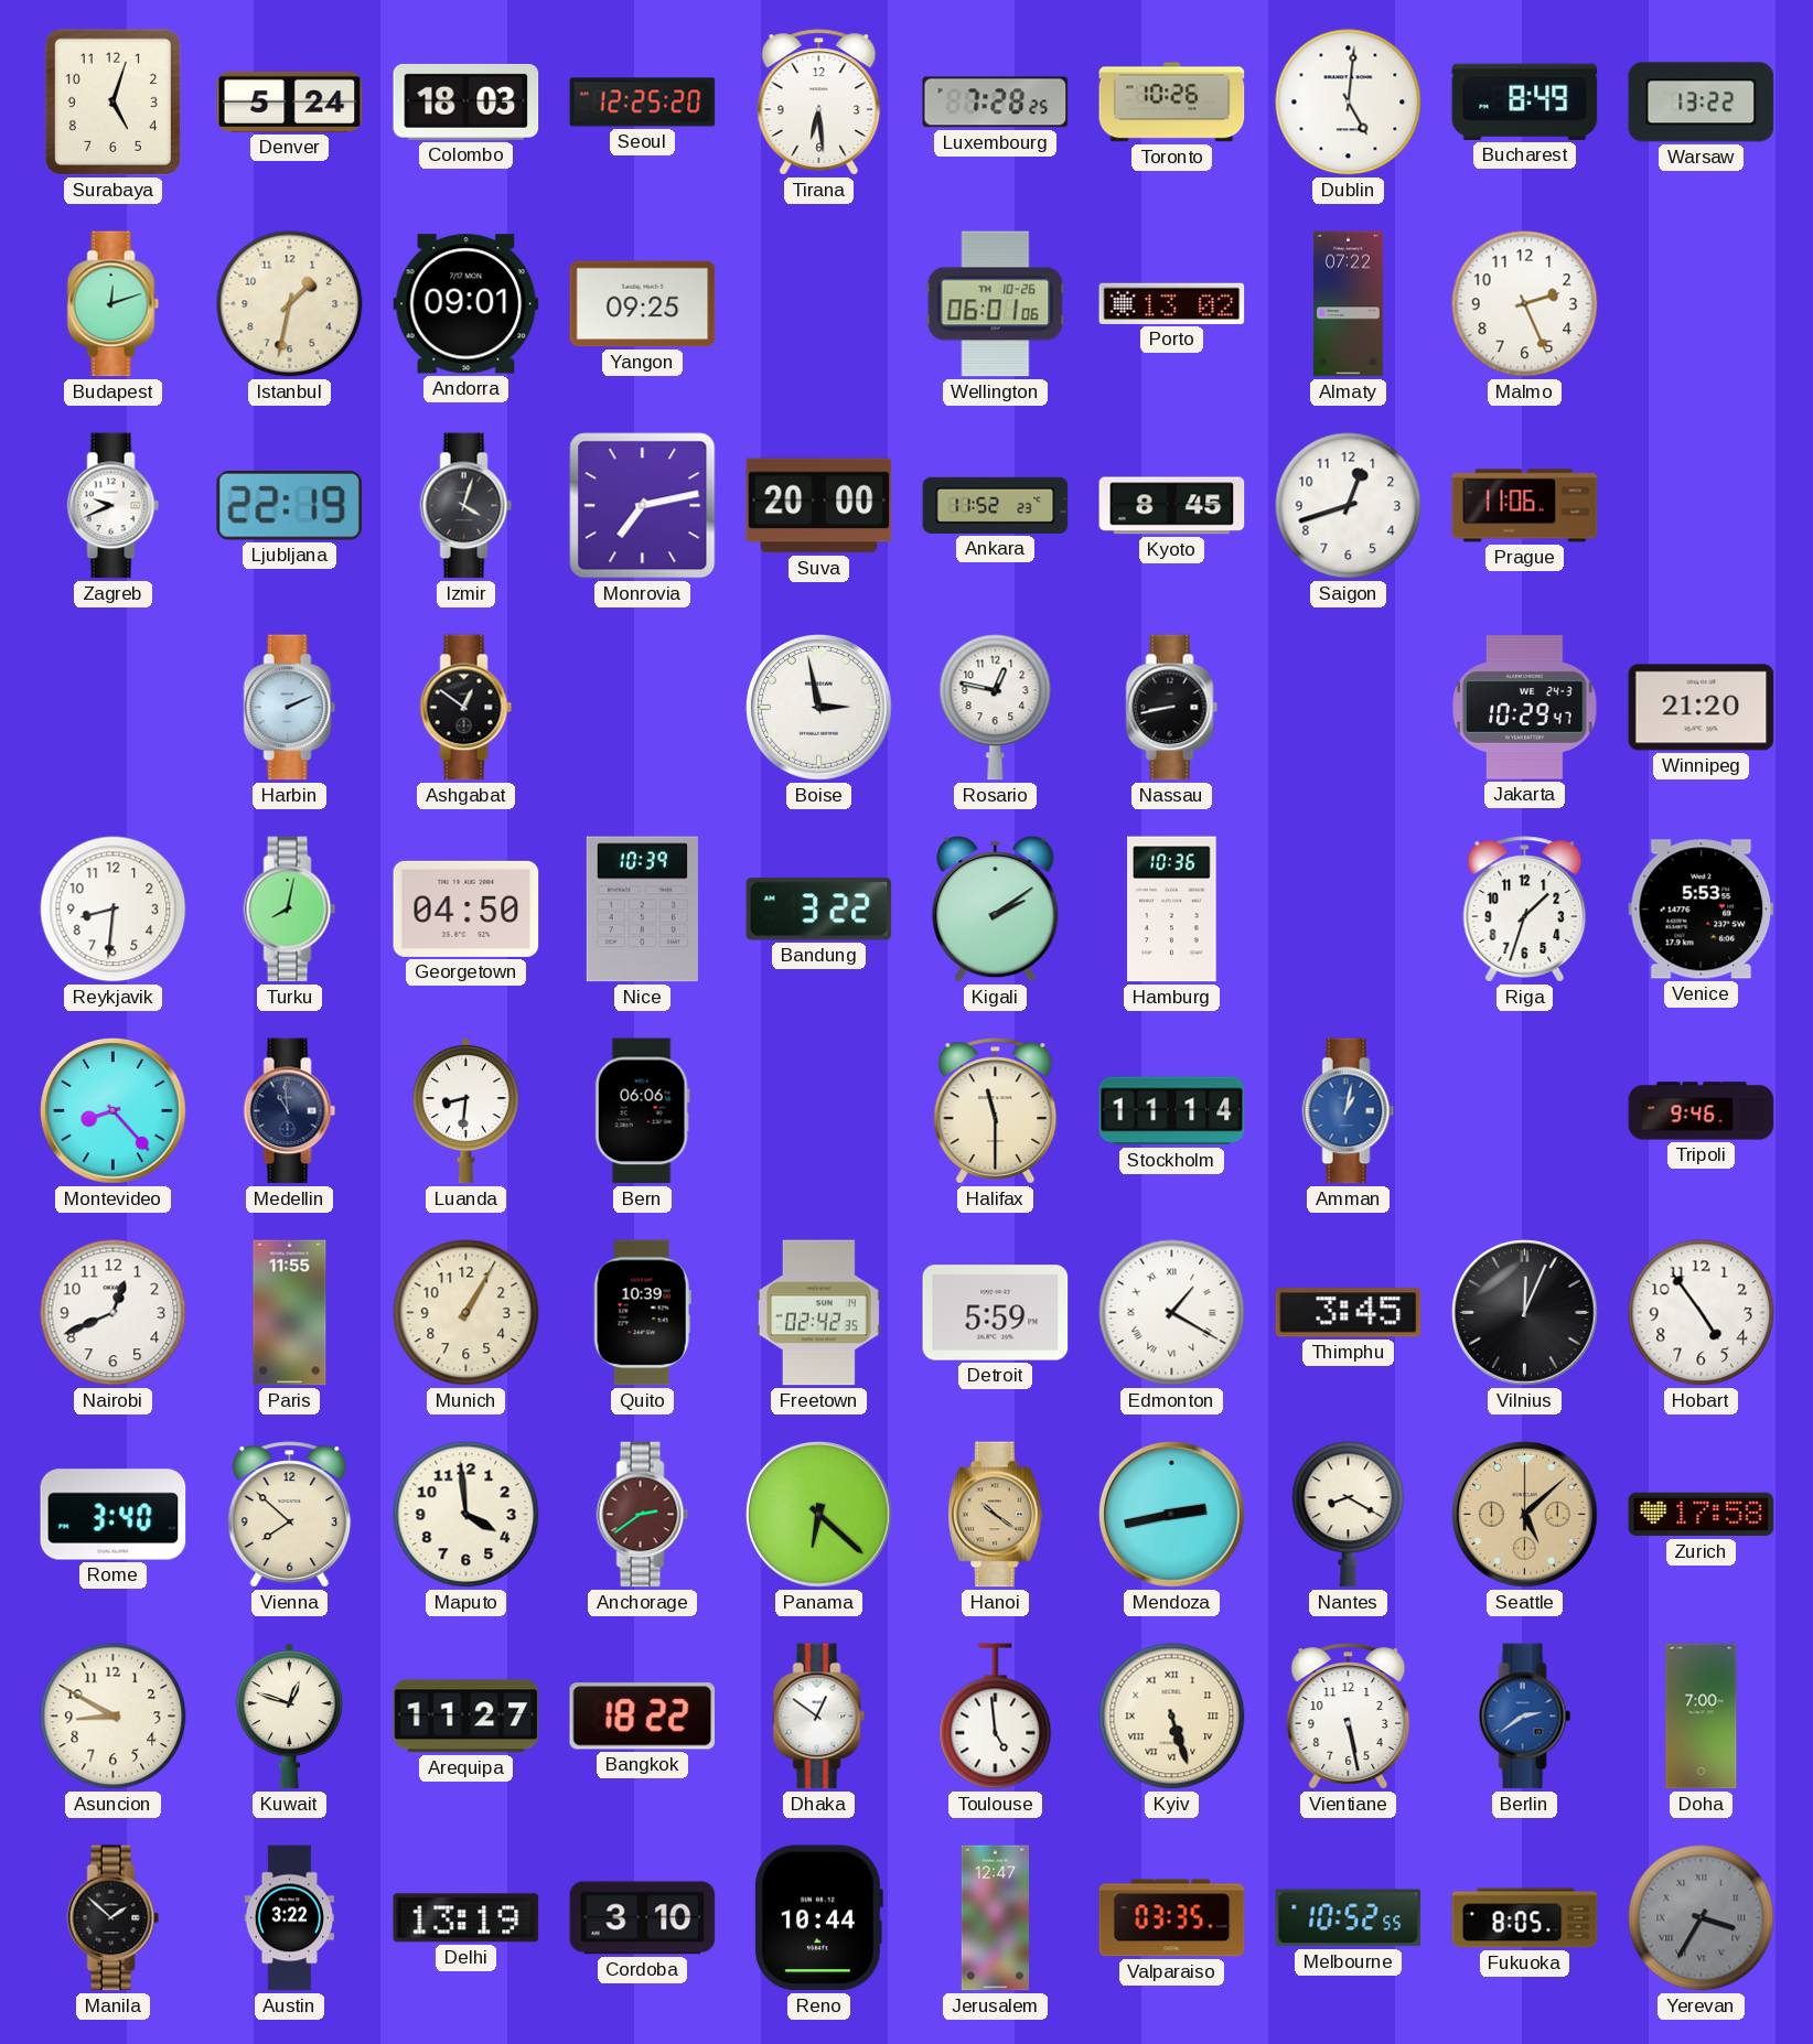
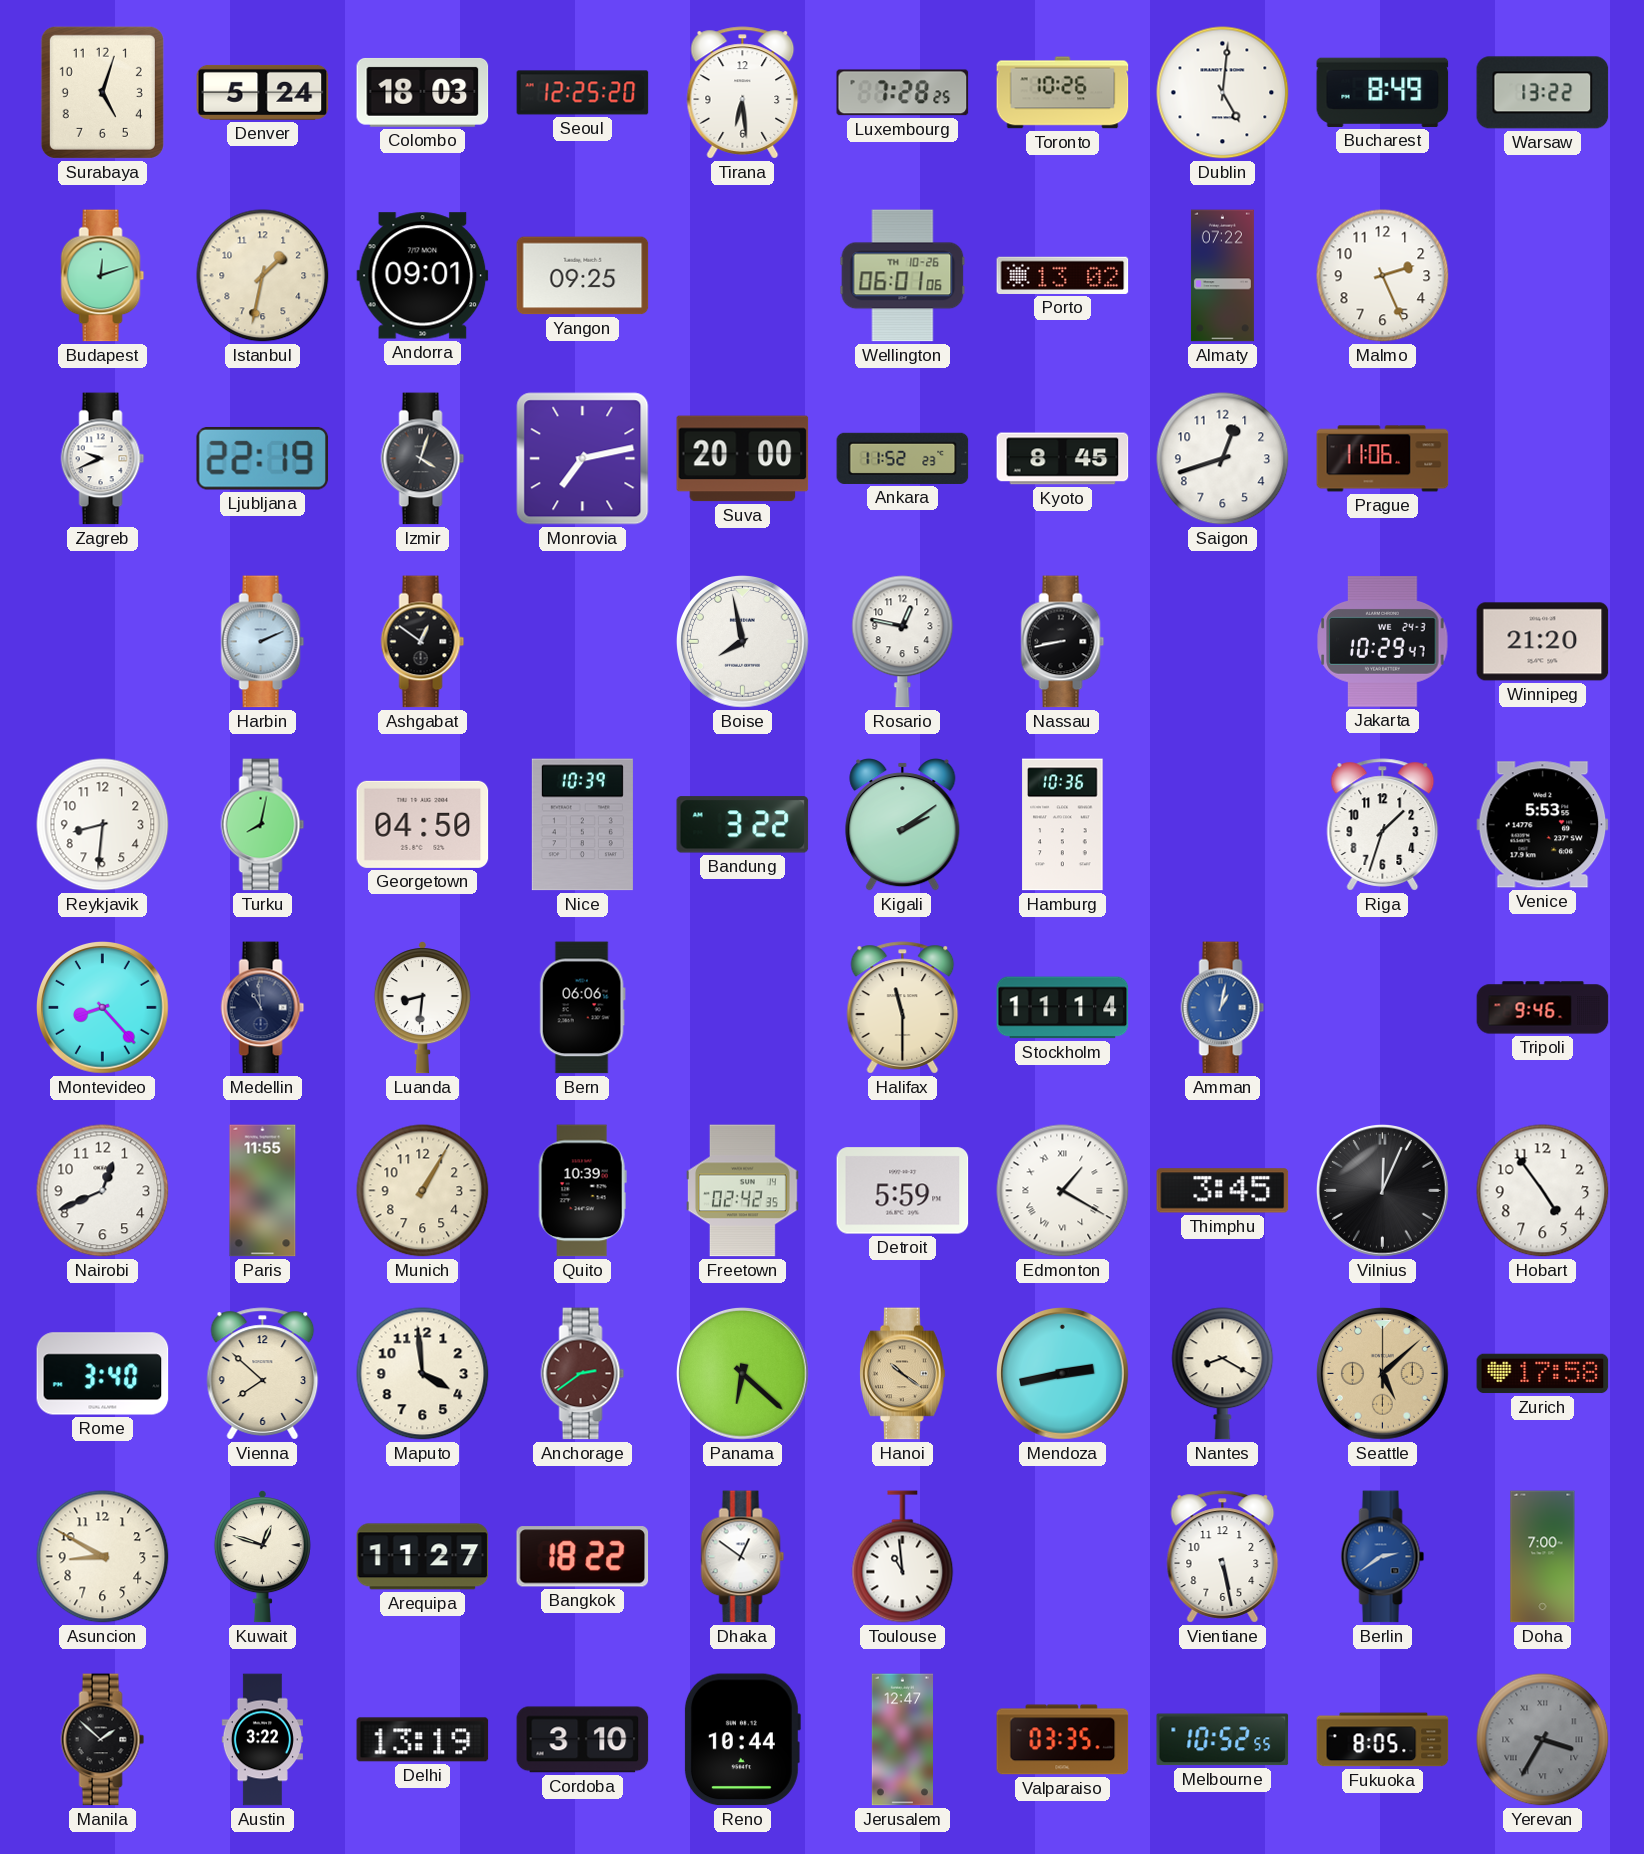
Boise: 2:58 -> 7:58 (743, 642)
Toulouse: 4:59 -> 10:59 (903, 1557)
Kyiv: 5:27 -> none (1172, 1717)
